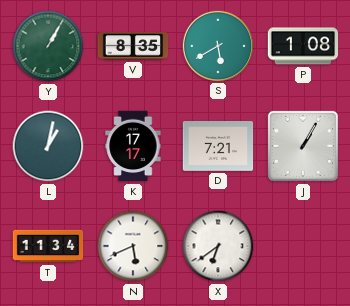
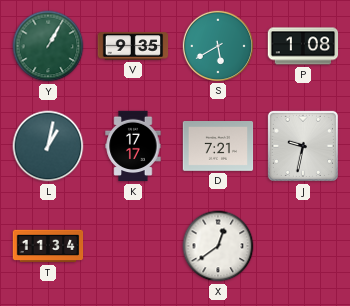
V: 8:35 -> 9:35 (133, 46)
J: 1:05 -> 9:32 (303, 146)
N: 5:41 -> none (133, 246)
X: 6:39 -> 12:39 (218, 246)
